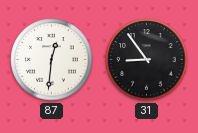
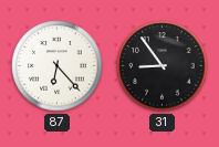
87: 12:31 -> 6:23 (58, 66)
